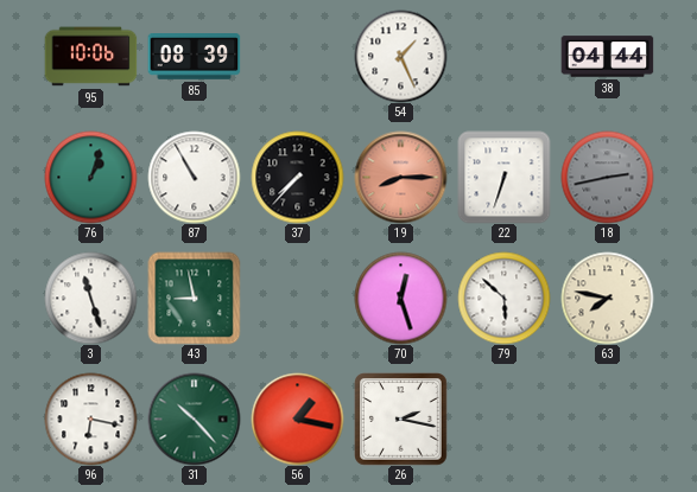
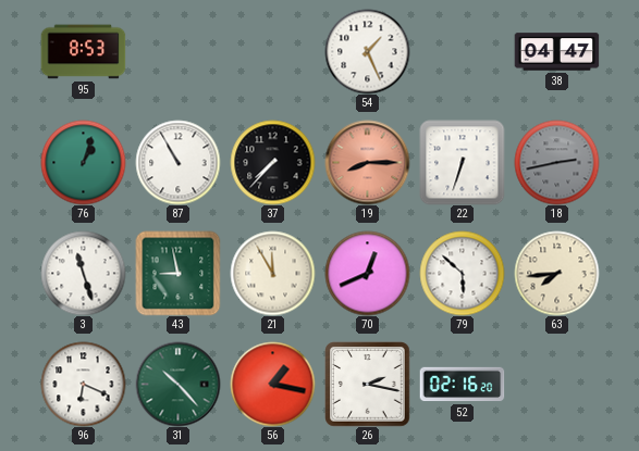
95: 10:06 -> 8:53 (83, 52)
85: 08:39 -> none (194, 57)
38: 04:44 -> 04:47 (556, 52)
21: none -> 11:55 (272, 273)
70: 12:27 -> 12:41 (367, 273)
63: 7:47 -> 7:44 (556, 273)
96: 6:17 -> 6:19 (83, 384)
52: none -> 02:16 (462, 385)
